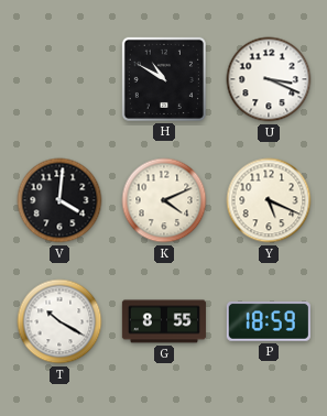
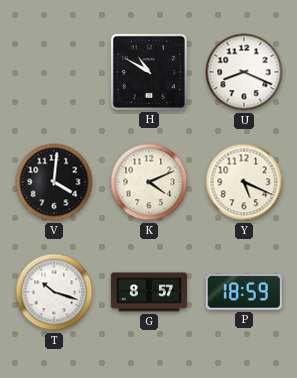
U: 3:19 -> 8:19 (244, 72)
T: 10:20 -> 10:18 (54, 292)
G: 8:55 -> 8:57 (149, 292)
